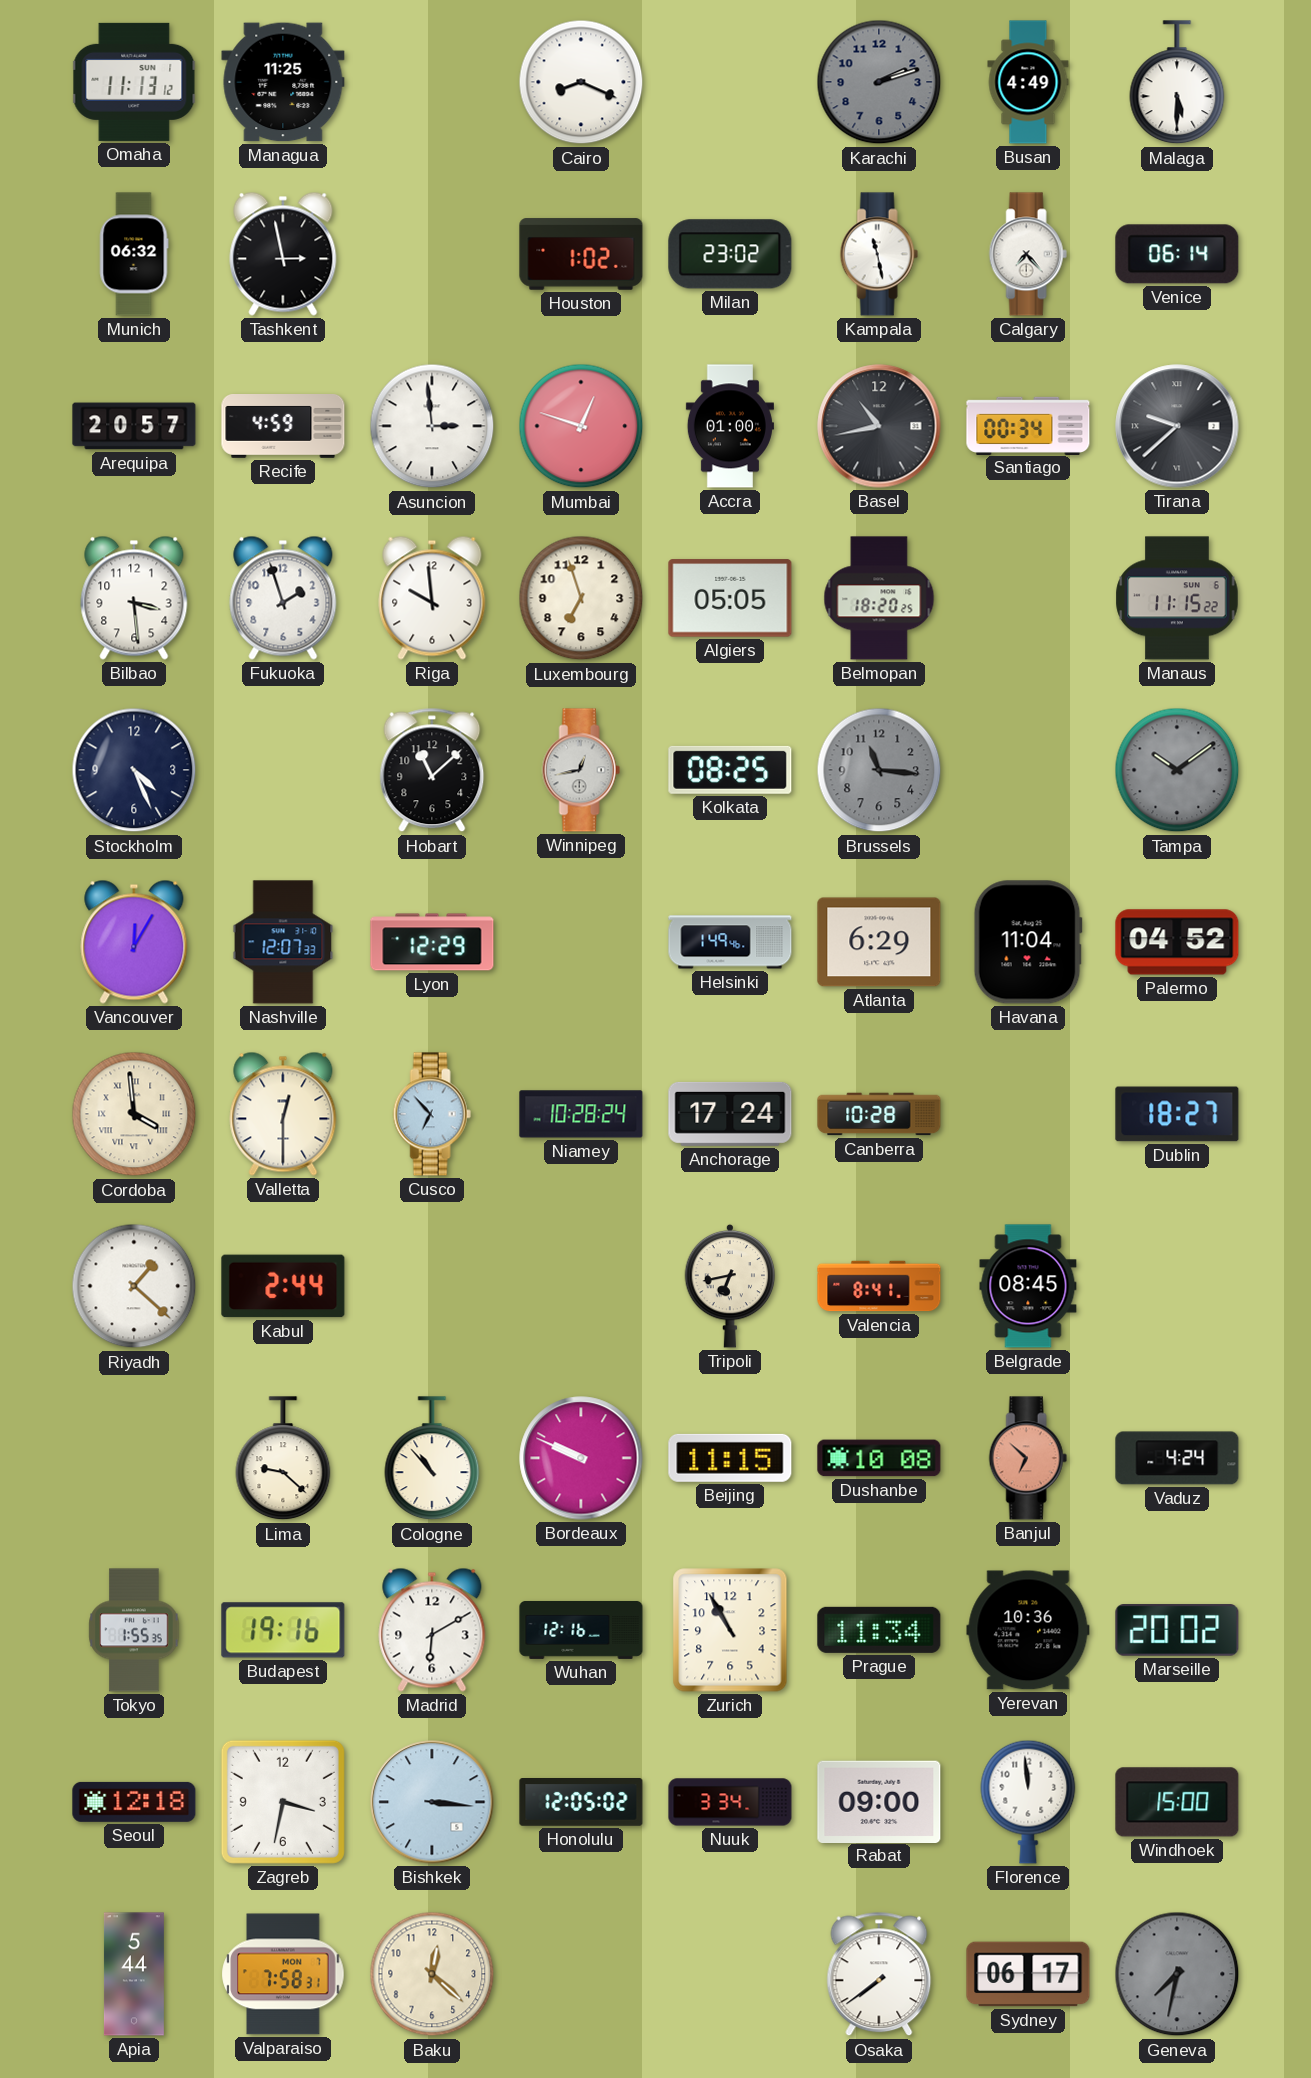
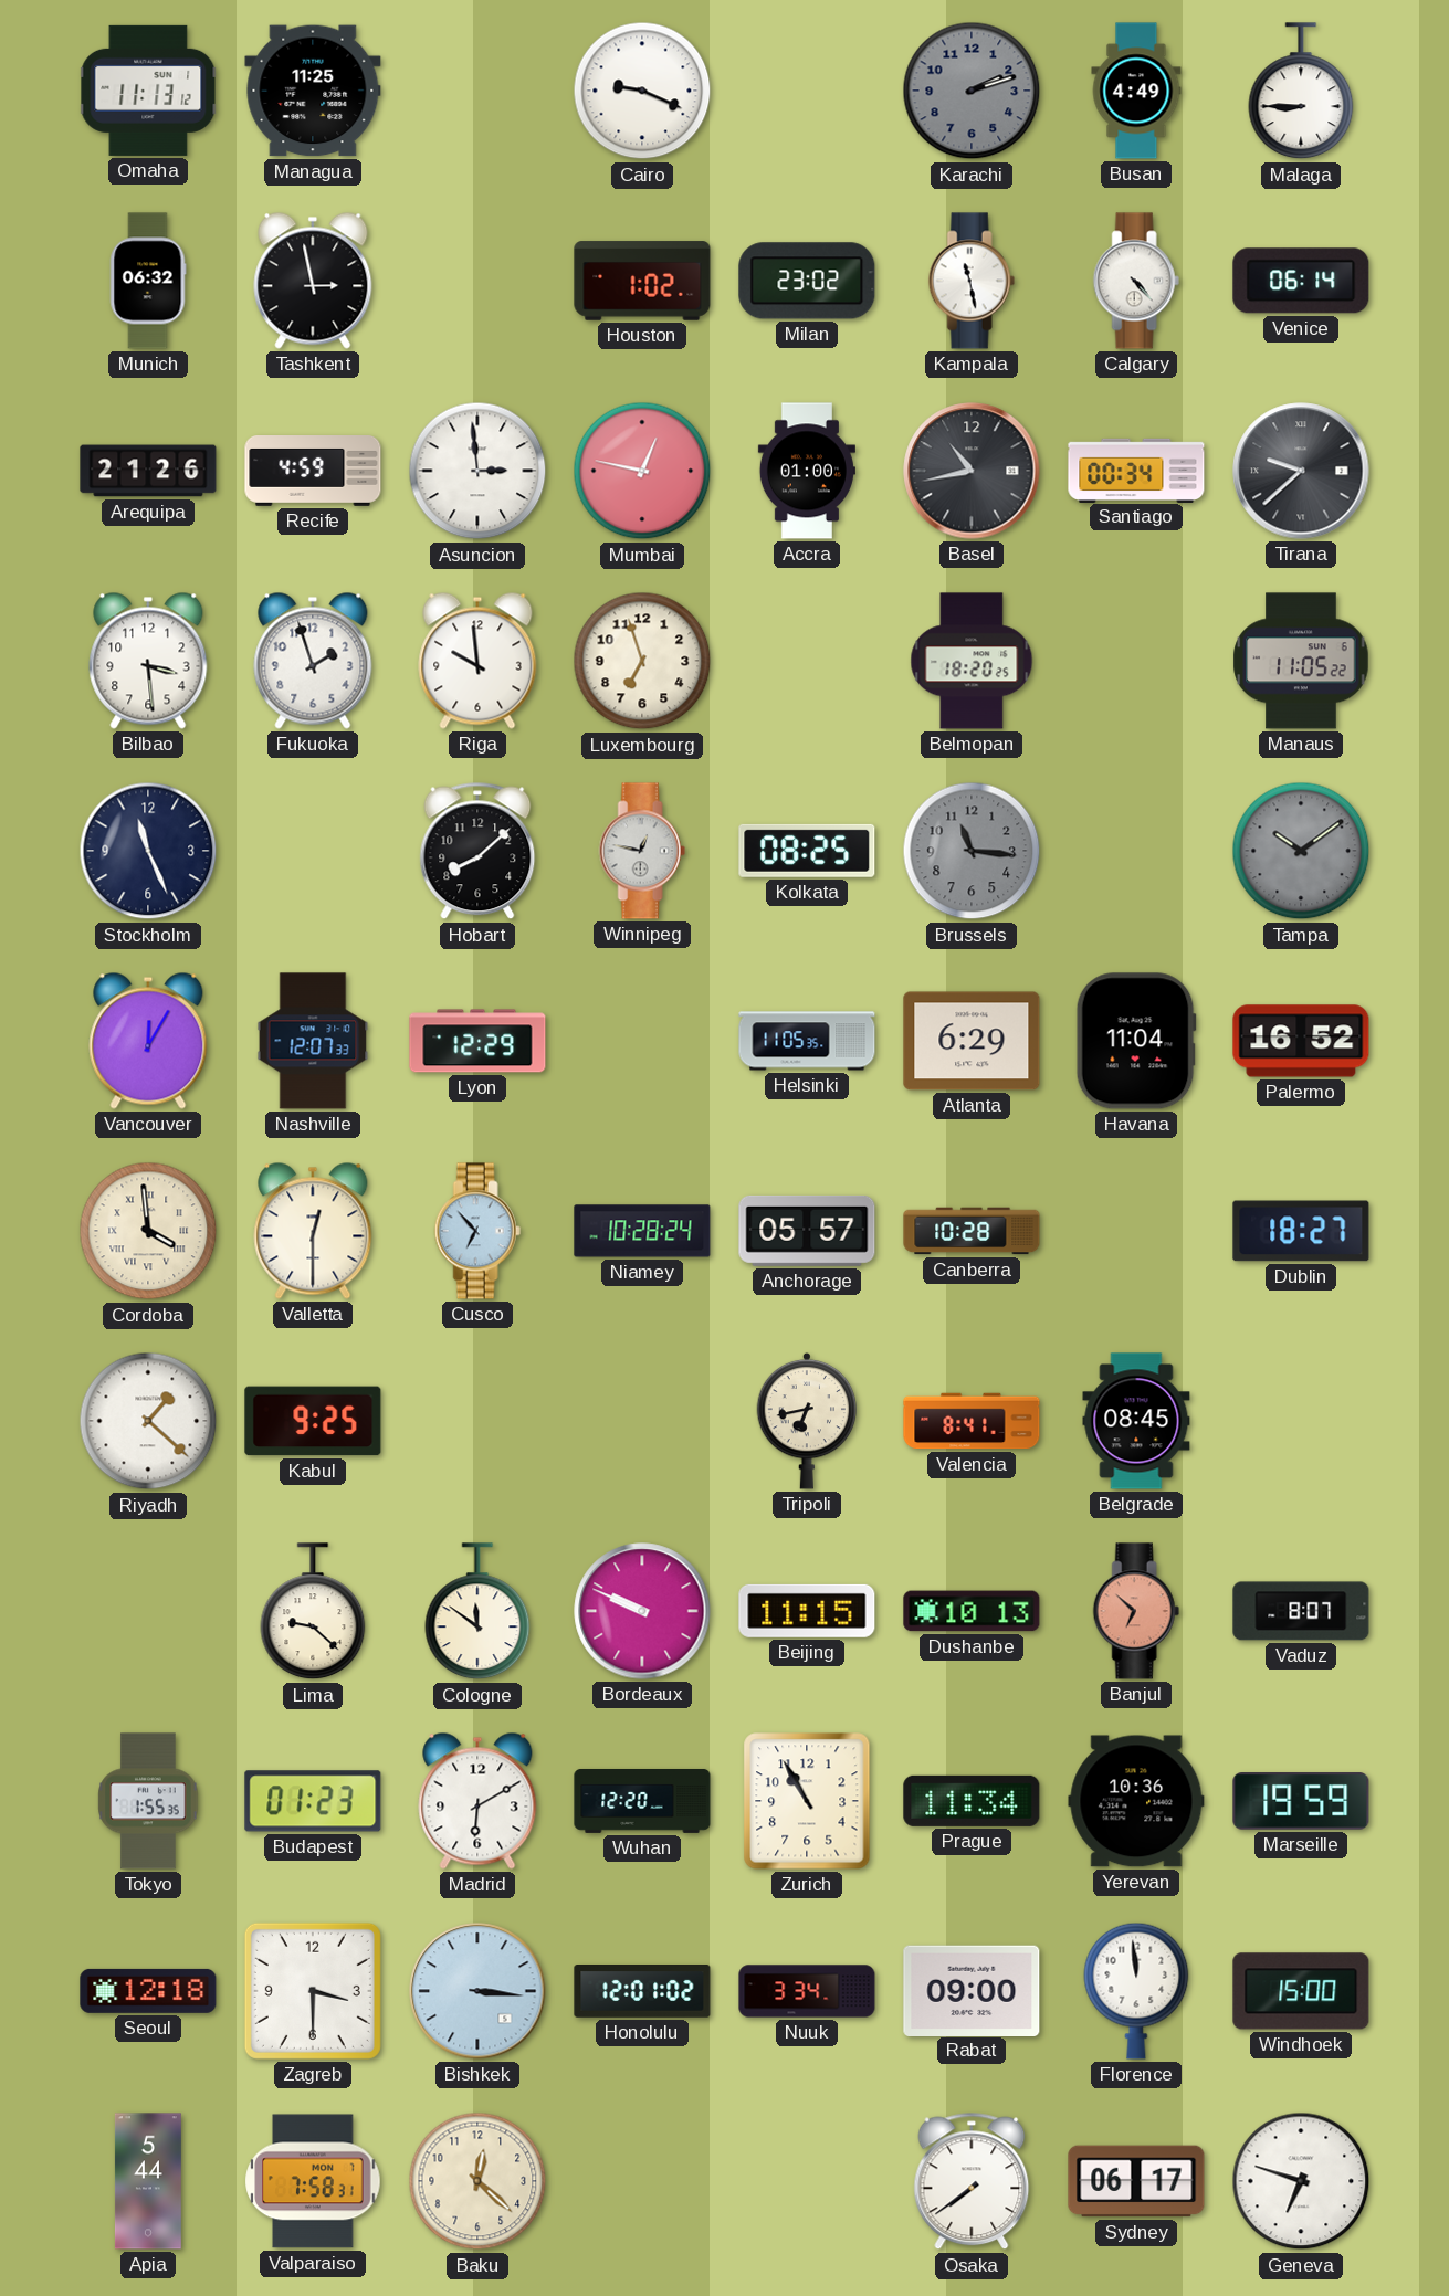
Cairo: 8:19 -> 9:19 (642, 91)
Malaga: 5:30 -> 8:45 (1301, 92)
Calgary: 7:23 -> 4:23 (1136, 281)
Arequipa: 20:57 -> 21:26 (148, 471)
Mumbai: 12:48 -> 12:47 (642, 471)
Algiers: 05:05 -> none (730, 598)
Manaus: 11:15 -> 11:05 (1301, 661)
Stockholm: 4:26 -> 11:26 (148, 851)
Hobart: 11:08 -> 8:08 (477, 851)
Winnipeg: 12:43 -> 12:47 (642, 851)
Helsinki: 1:49 -> 11:05 (807, 1041)
Palermo: 04:52 -> 16:52 (1301, 1041)
Anchorage: 17:24 -> 05:57 (807, 1231)
Kabul: 2:44 -> 9:25 (313, 1421)
Cologne: 10:53 -> 11:51 (477, 1612)
Dushanbe: 10:08 -> 10:13 (972, 1611)
Vaduz: 4:24 -> 8:07 (1301, 1611)
Budapest: 19:16 -> 01:23 (313, 1801)
Wuhan: 12:16 -> 12:20 (642, 1801)
Marseille: 20:02 -> 19:59 (1301, 1801)
Zagreb: 3:32 -> 3:30 (313, 1991)
Honolulu: 12:05 -> 12:01 (642, 1991)
Geneva: 7:32 -> 6:48 (1301, 2181)
Geneva dial: grey -> white (1301, 2181)
